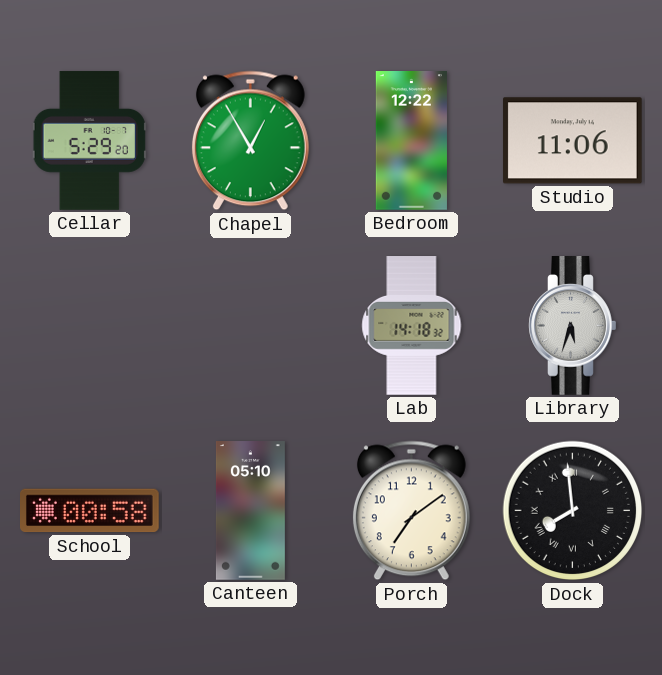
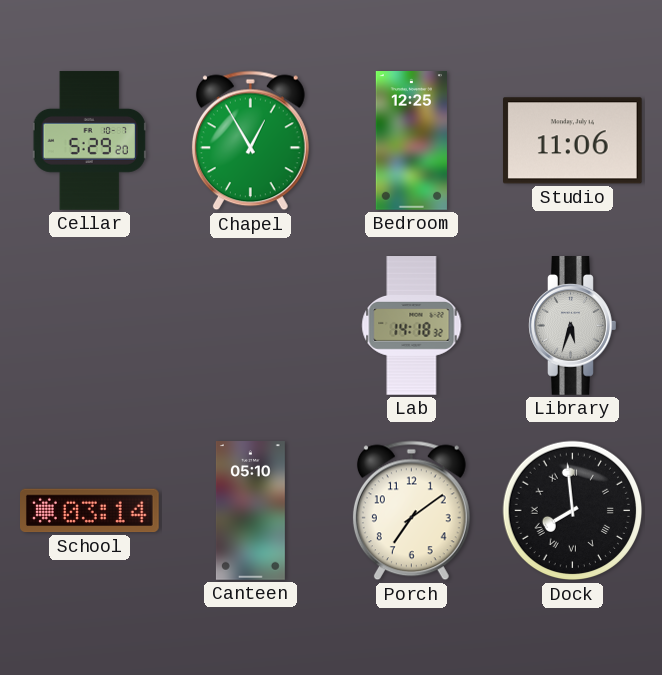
Bedroom: 12:22 -> 12:25 (411, 141)
School: 00:58 -> 03:14 (90, 511)
